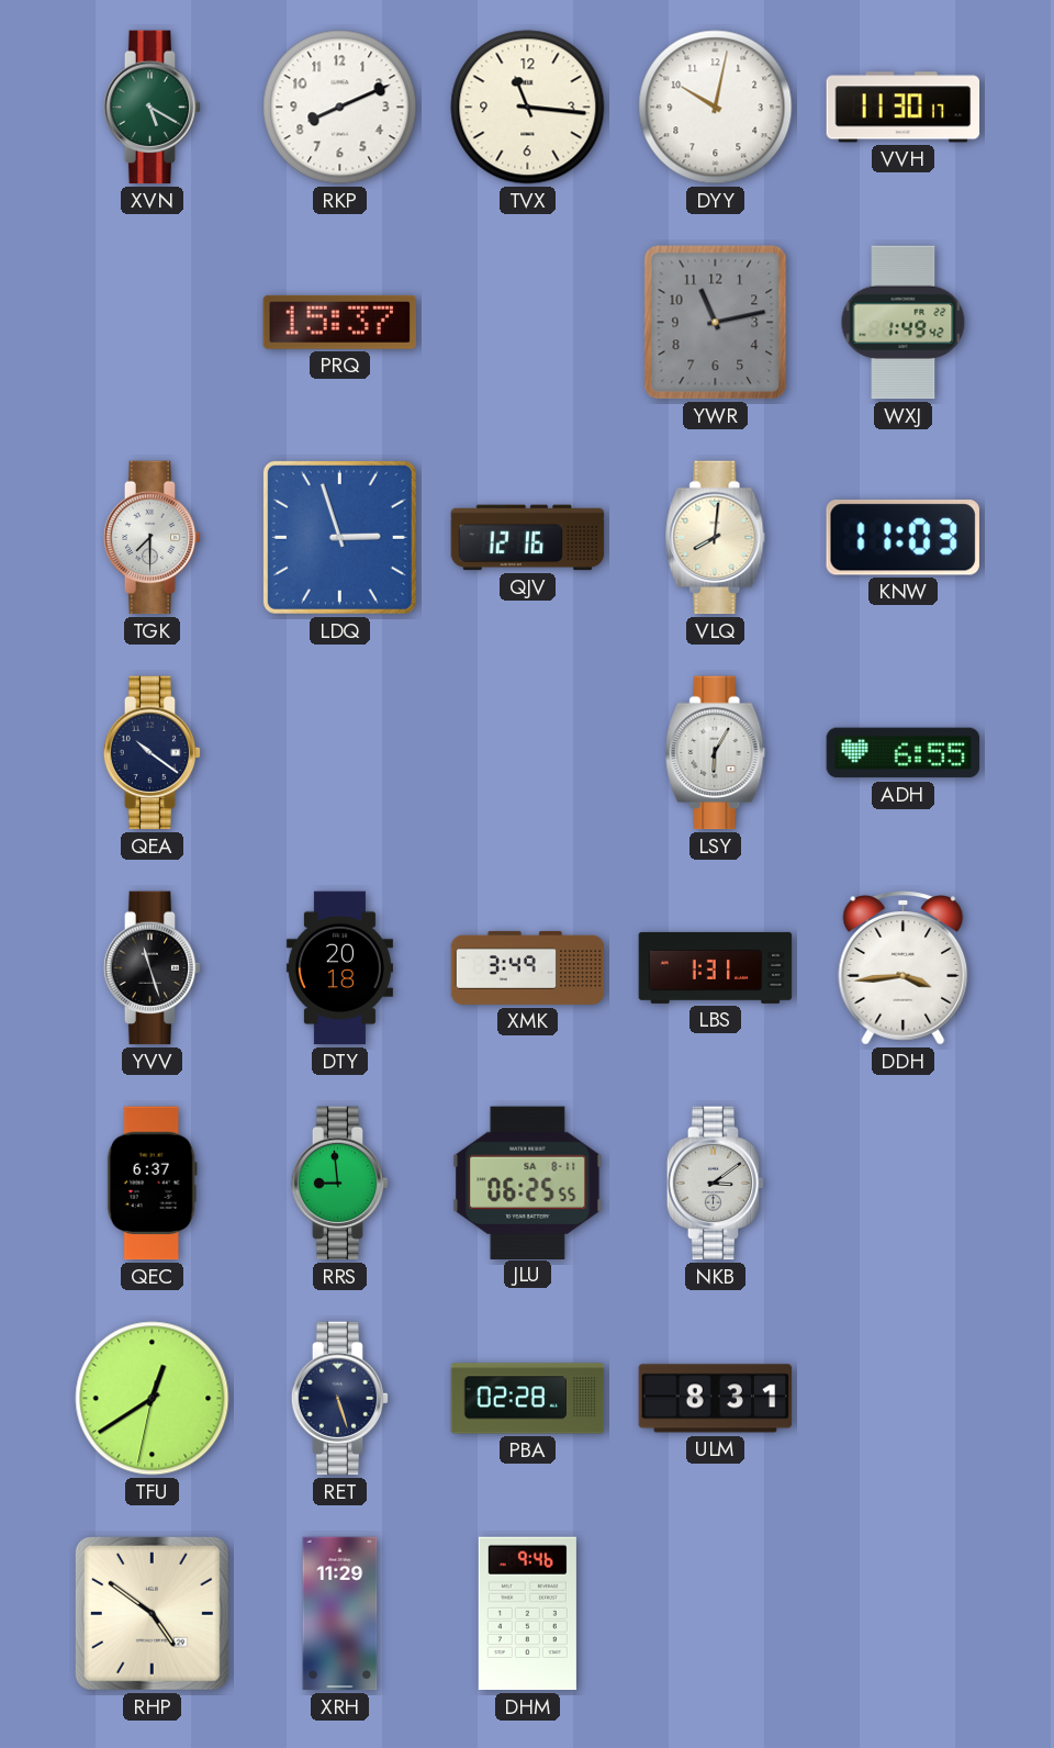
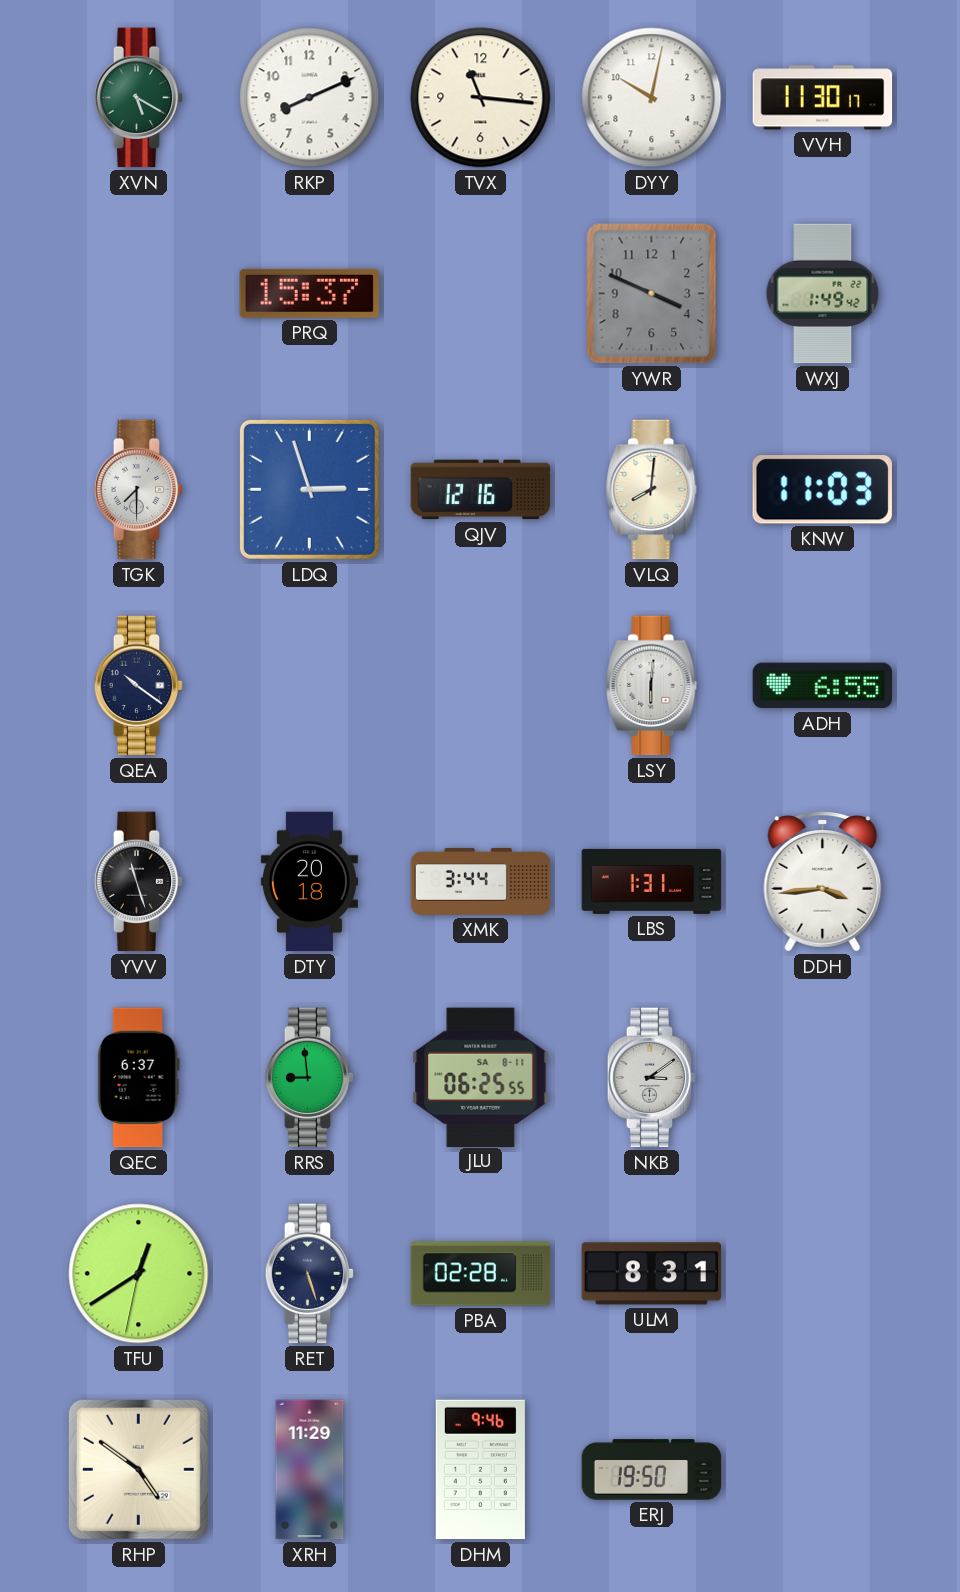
YWR: 11:13 -> 3:49 (652, 294)
LSY: 6:05 -> 6:01 (652, 686)
XMK: 3:49 -> 3:44 (481, 881)
ERJ: none -> 19:50 (652, 1470)
